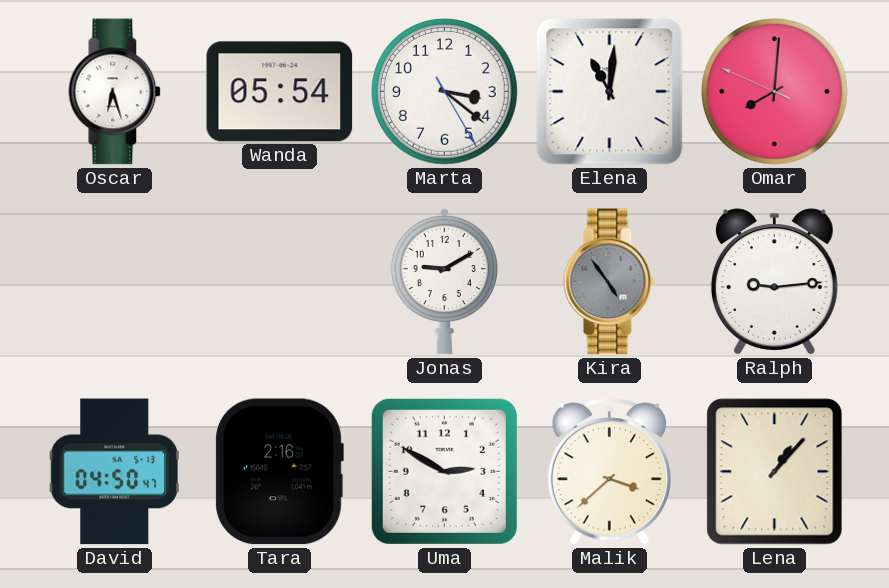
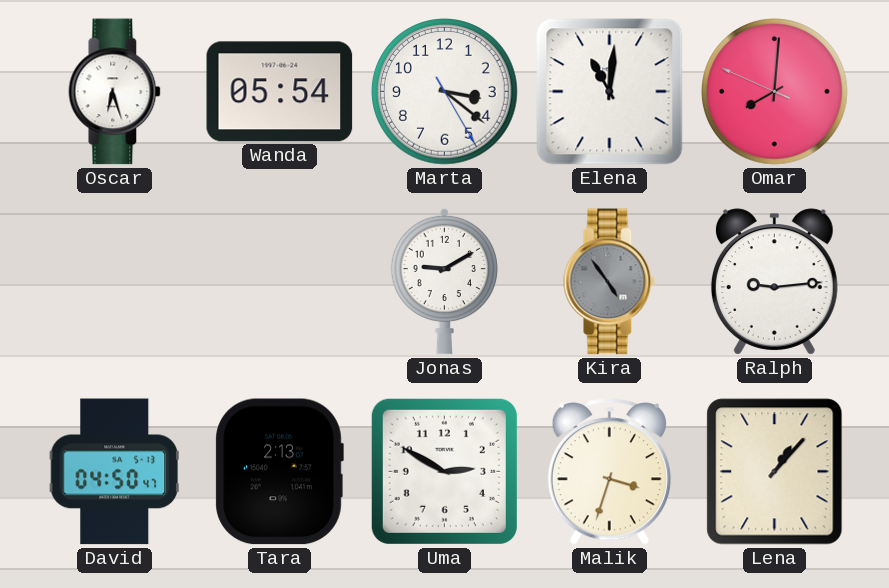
Tara: 2:16 -> 2:13 (279, 472)
Malik: 3:38 -> 3:33 (609, 472)
